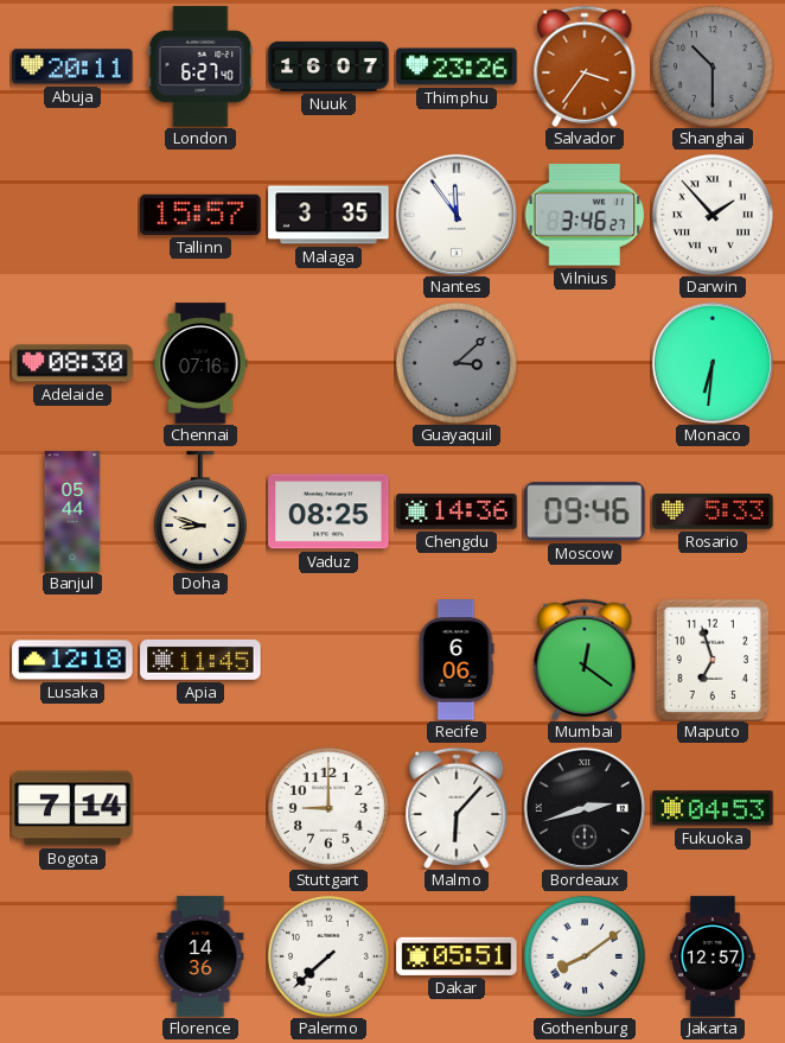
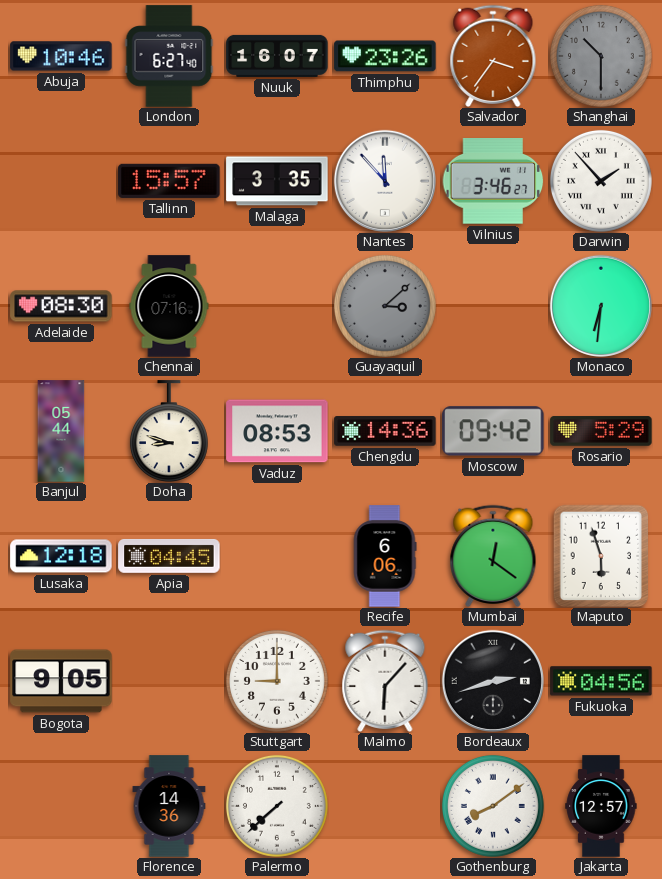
Abuja: 20:11 -> 10:46 (61, 56)
Nantes: 11:54 -> 11:53 (385, 181)
Vaduz: 08:25 -> 08:53 (277, 431)
Moscow: 09:46 -> 09:42 (493, 431)
Rosario: 5:33 -> 5:29 (601, 431)
Apia: 11:45 -> 04:45 (169, 556)
Maputo: 6:57 -> 5:57 (601, 556)
Bogota: 7:14 -> 9:05 (61, 681)
Fukuoka: 04:53 -> 04:56 (601, 681)
Dakar: 05:51 -> none (457, 956)
